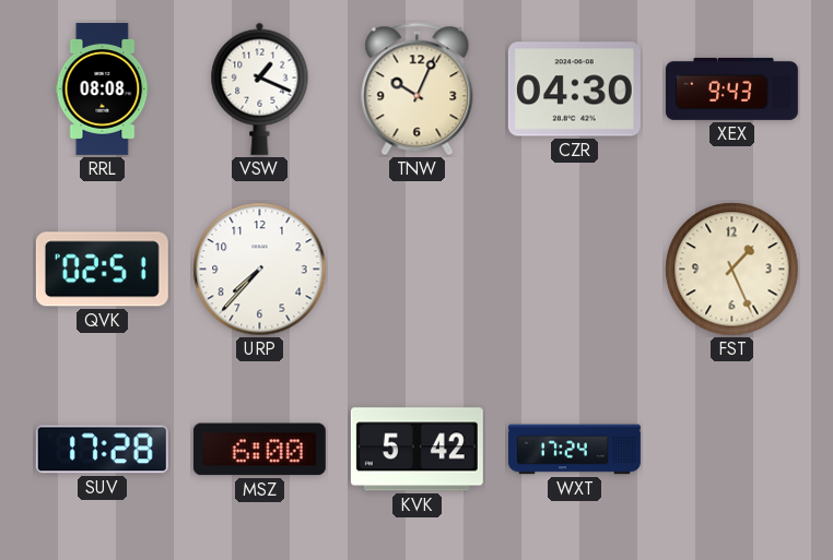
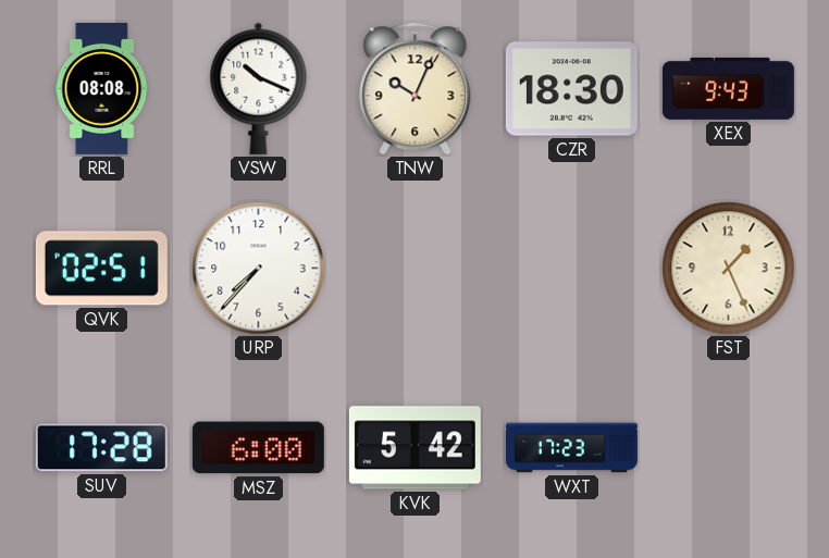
VSW: 1:19 -> 10:19 (259, 88)
CZR: 04:30 -> 18:30 (571, 89)
WXT: 17:24 -> 17:23 (571, 448)
